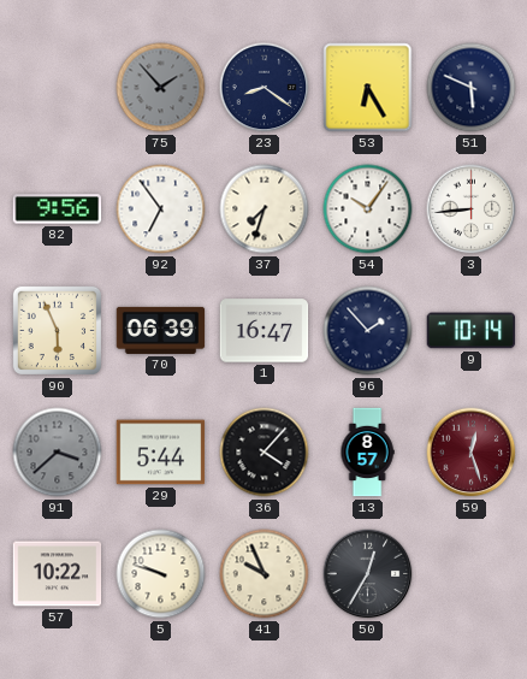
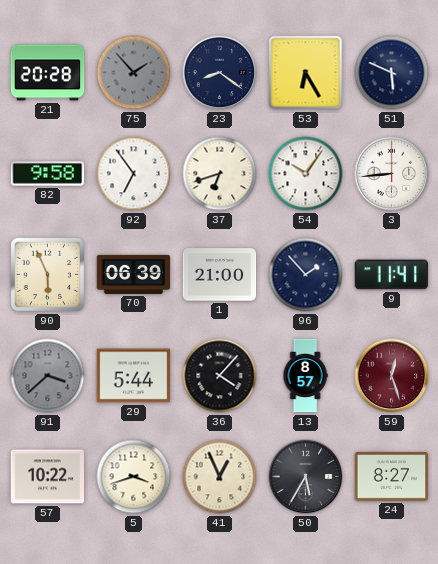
21: none -> 20:28 (48, 73)
82: 9:56 -> 9:58 (48, 174)
37: 7:33 -> 6:42 (220, 174)
1: 16:47 -> 21:00 (220, 275)
9: 10:14 -> 11:41 (392, 275)
5: 9:48 -> 3:42 (134, 477)
41: 9:56 -> 12:56 (220, 477)
50: 12:35 -> 5:35 (306, 477)
24: none -> 8:27 (392, 476)
